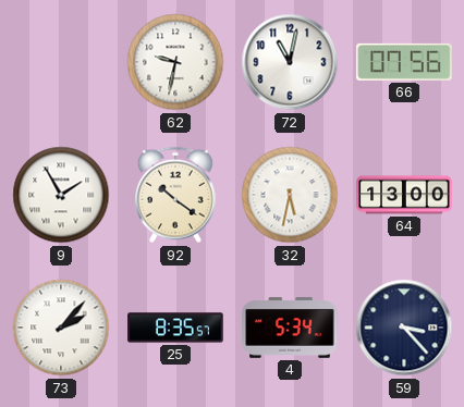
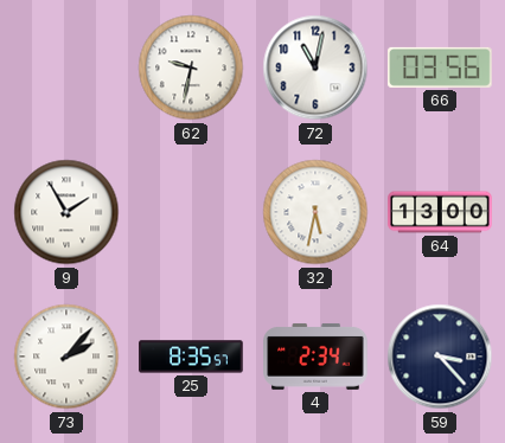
66: 07:56 -> 03:56 (440, 68)
92: 10:21 -> none (176, 195)
4: 5:34 -> 2:34 (315, 357)
